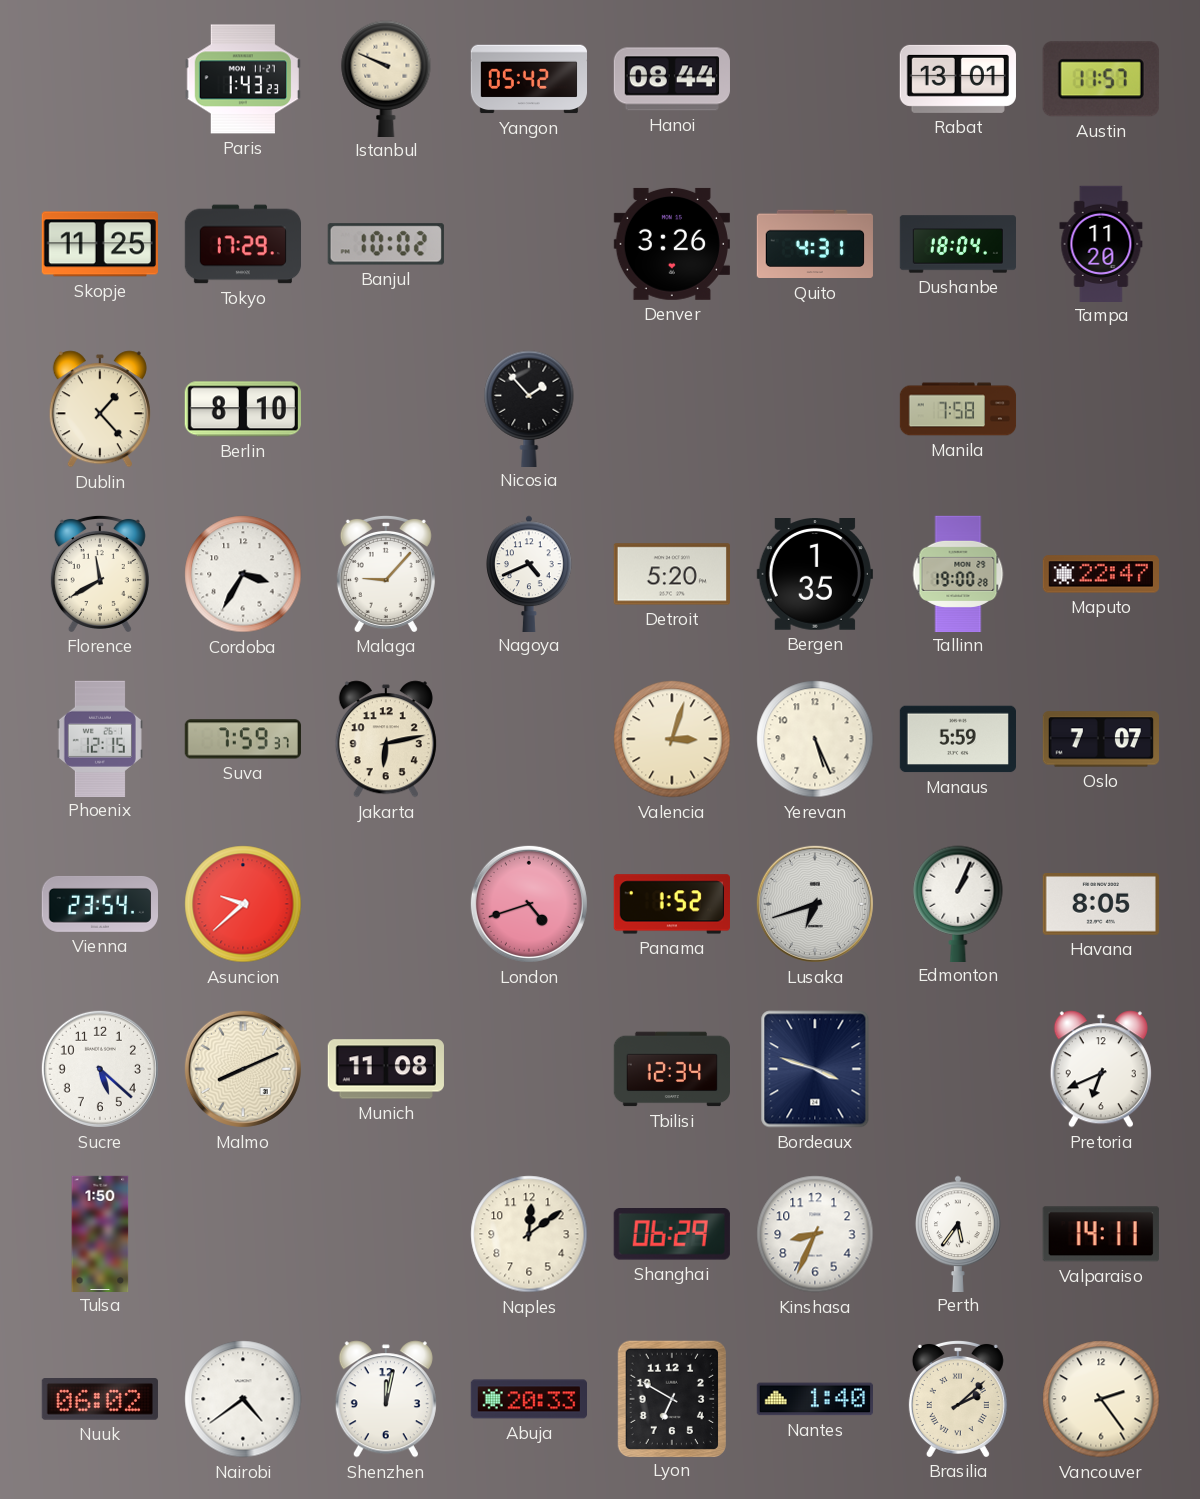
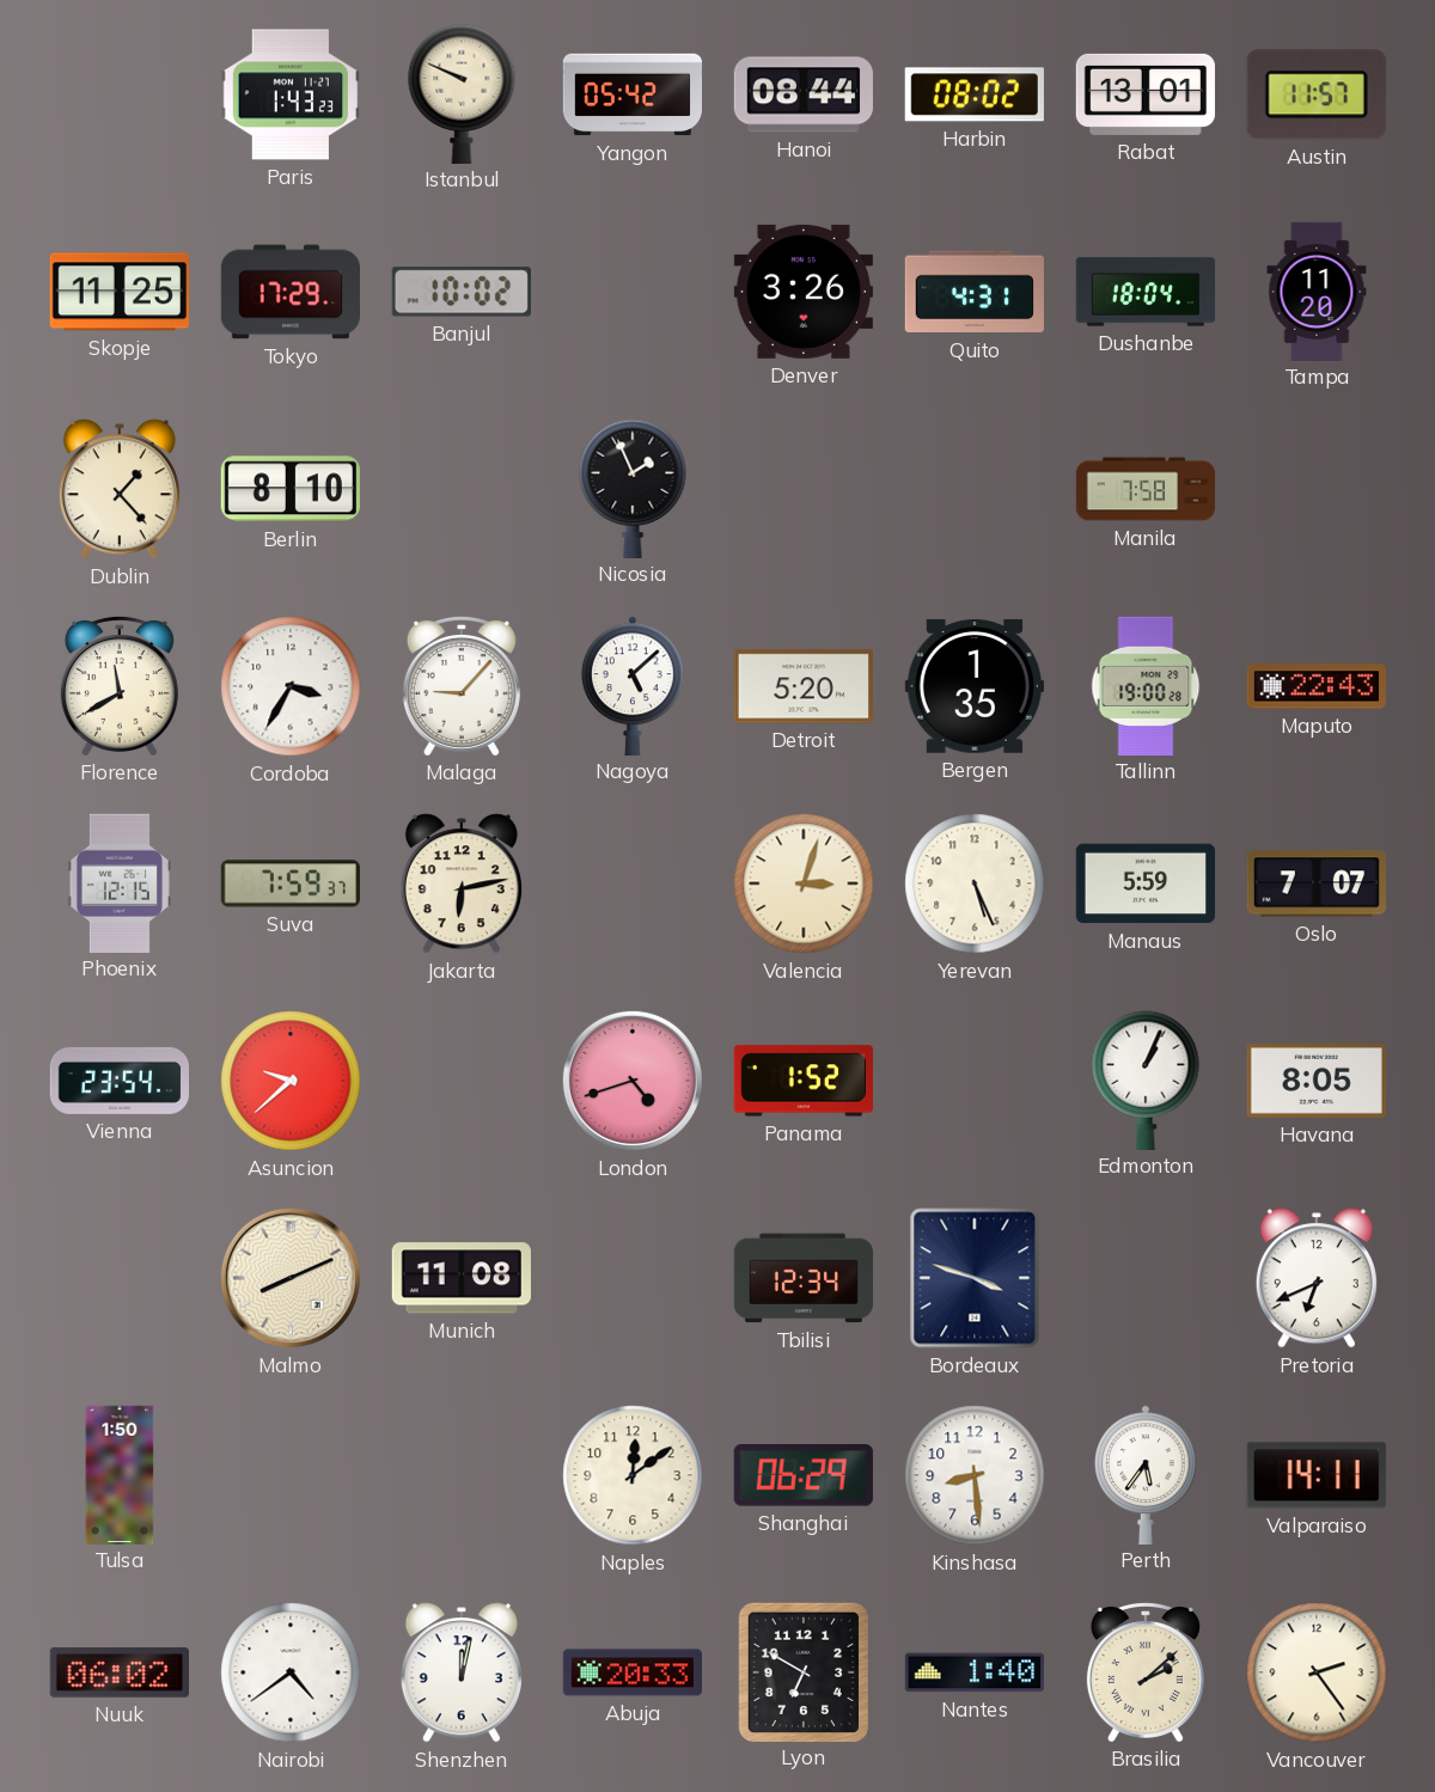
Harbin: none -> 08:02 (975, 94)
Nicosia: 1:53 -> 1:56 (633, 488)
Nagoya: 4:41 -> 5:08 (633, 685)
Maputo: 22:47 -> 22:43 (1315, 686)
Lusaka: 6:42 -> none (815, 904)
Sucre: 5:22 -> none (100, 1069)
Kinshasa: 8:34 -> 8:29 (975, 1475)
